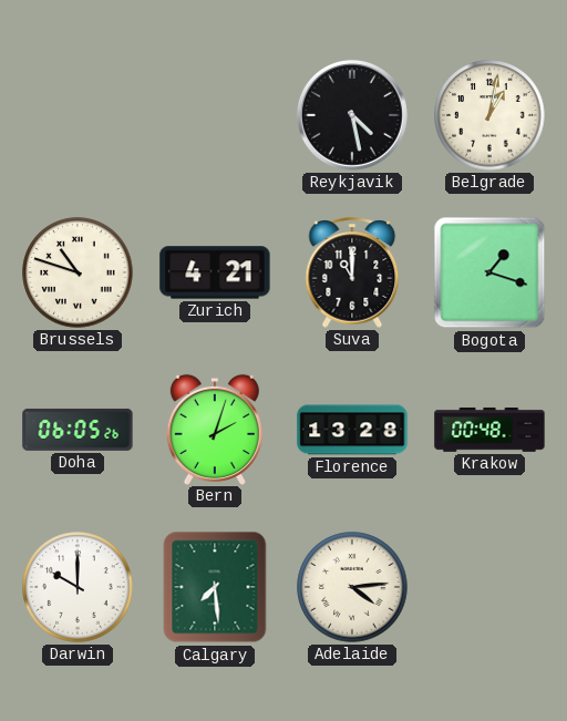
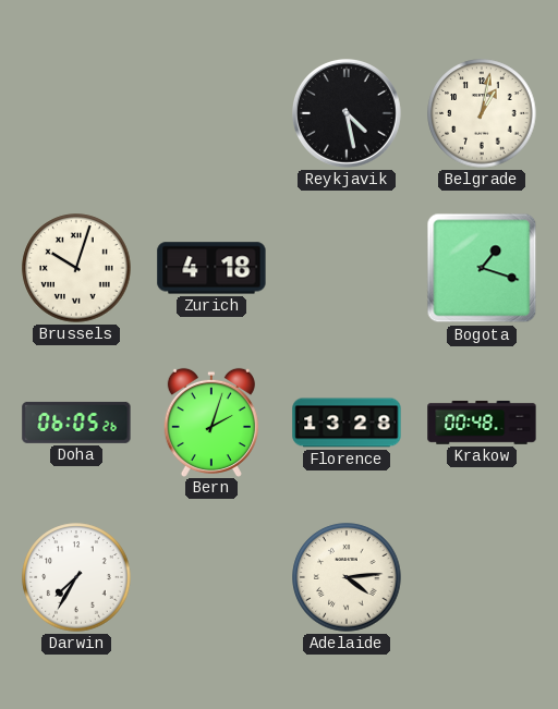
Brussels: 10:48 -> 10:03 (76, 268)
Zurich: 4:21 -> 4:18 (211, 268)
Suva: 11:00 -> none (352, 272)
Darwin: 10:00 -> 7:35 (76, 577)
Calgary: 7:29 -> none (215, 587)
